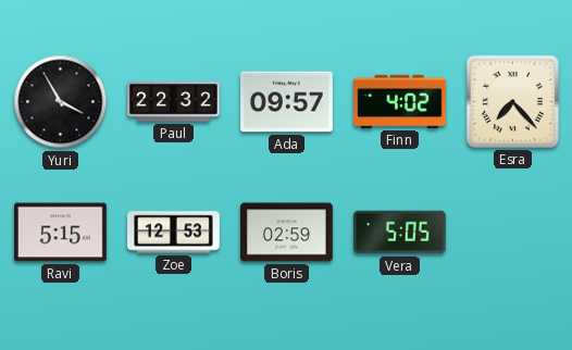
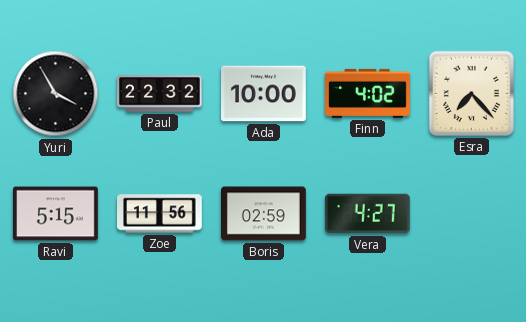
Ada: 09:57 -> 10:00 (264, 94)
Zoe: 12:53 -> 11:56 (160, 214)
Vera: 5:05 -> 4:27 (367, 214)
